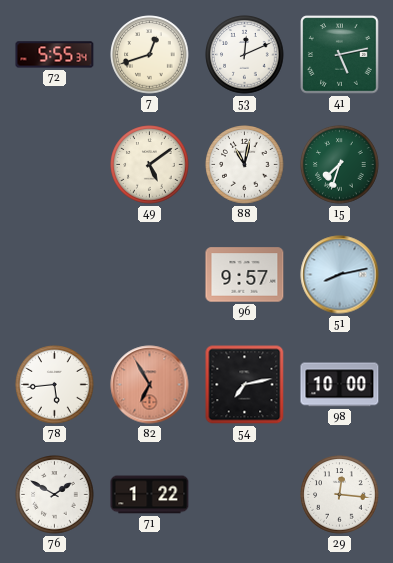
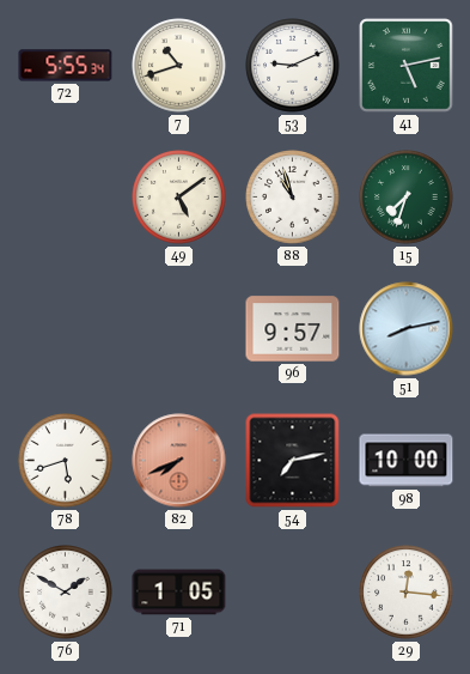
7: 12:42 -> 10:42 (179, 66)
53: 12:11 -> 9:11 (293, 66)
88: 11:02 -> 10:57 (293, 198)
78: 5:44 -> 5:42 (66, 461)
82: 6:55 -> 7:41 (179, 461)
71: 1:22 -> 1:05 (179, 593)
